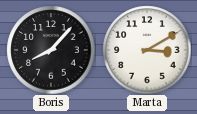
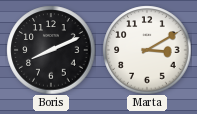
Boris: 8:07 -> 8:11 (51, 50)
